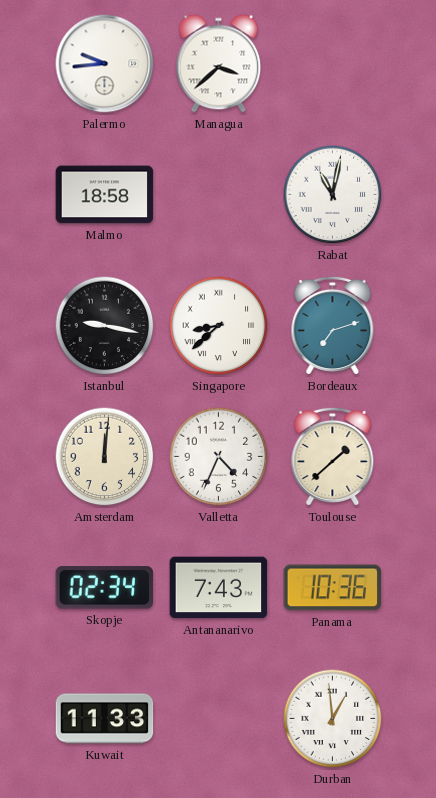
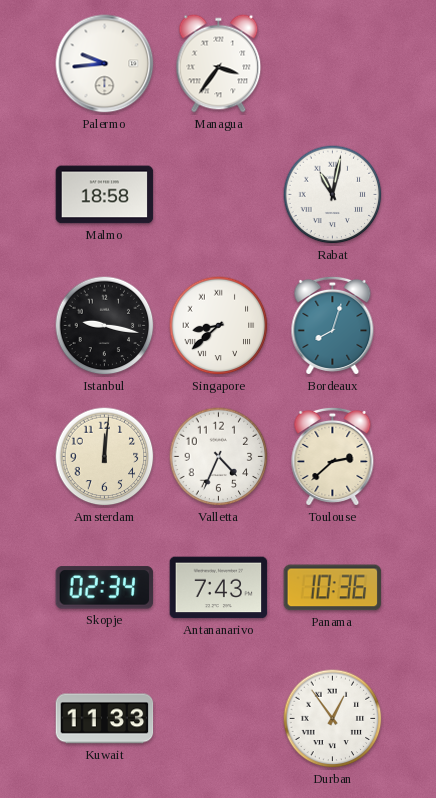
Managua: 3:38 -> 3:36 (219, 64)
Bordeaux: 7:12 -> 8:03 (333, 325)
Toulouse: 1:38 -> 2:38 (333, 456)
Durban: 12:59 -> 12:54 (333, 719)
